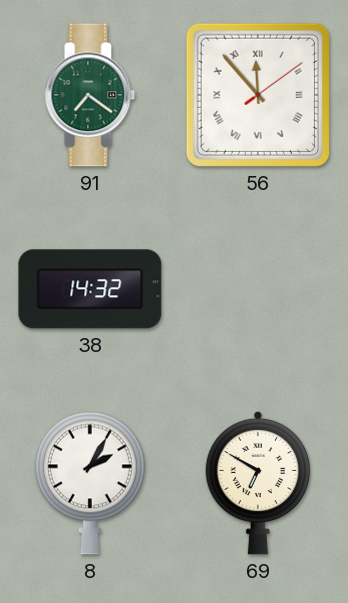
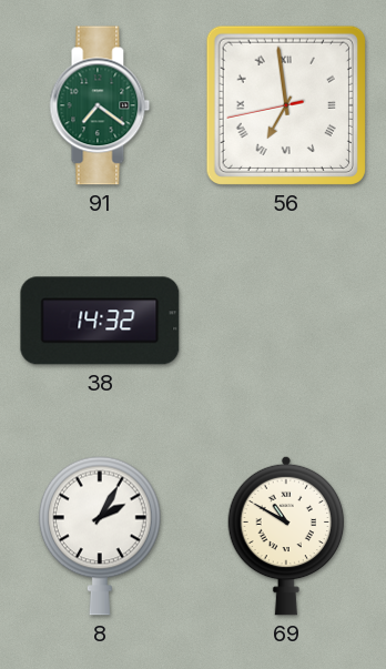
56: 11:53 -> 6:58 (286, 105)
69: 6:50 -> 10:50 (286, 536)
